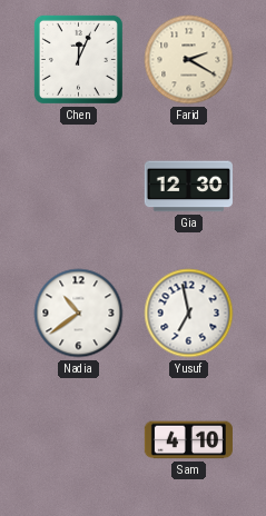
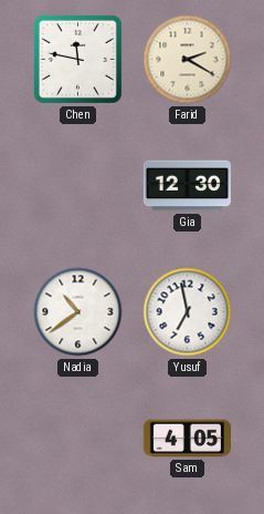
Chen: 12:04 -> 11:47 (77, 59)
Sam: 4:10 -> 4:05 (187, 439)
